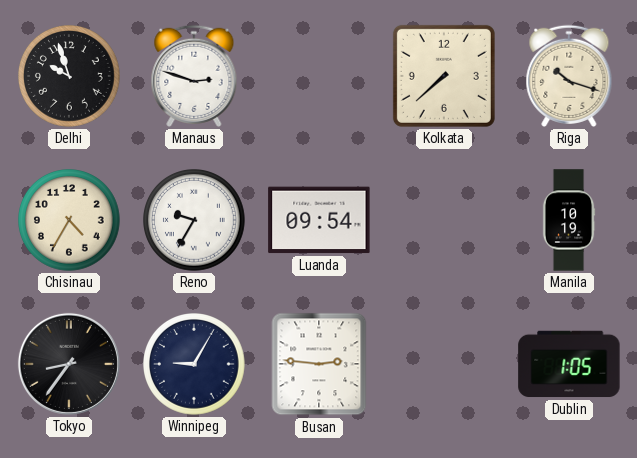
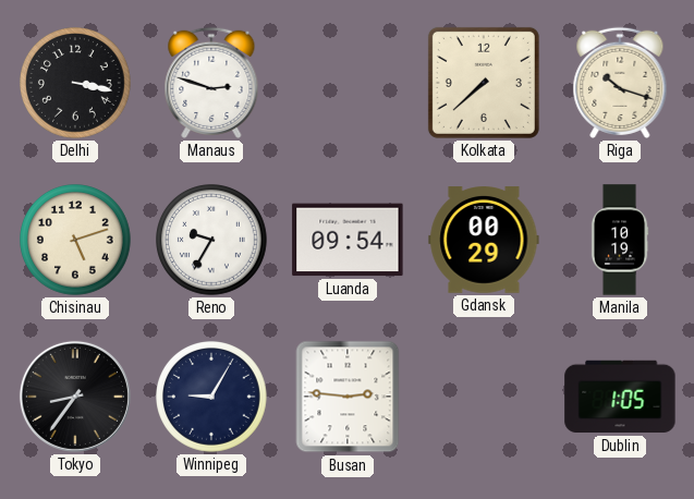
Delhi: 9:57 -> 3:17 (76, 84)
Chisinau: 4:35 -> 5:12 (76, 241)
Gdansk: none -> 00:29 (484, 240)
